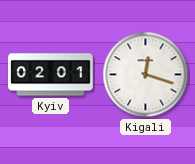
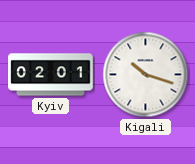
Kigali: 12:18 -> 10:18 (146, 75)
